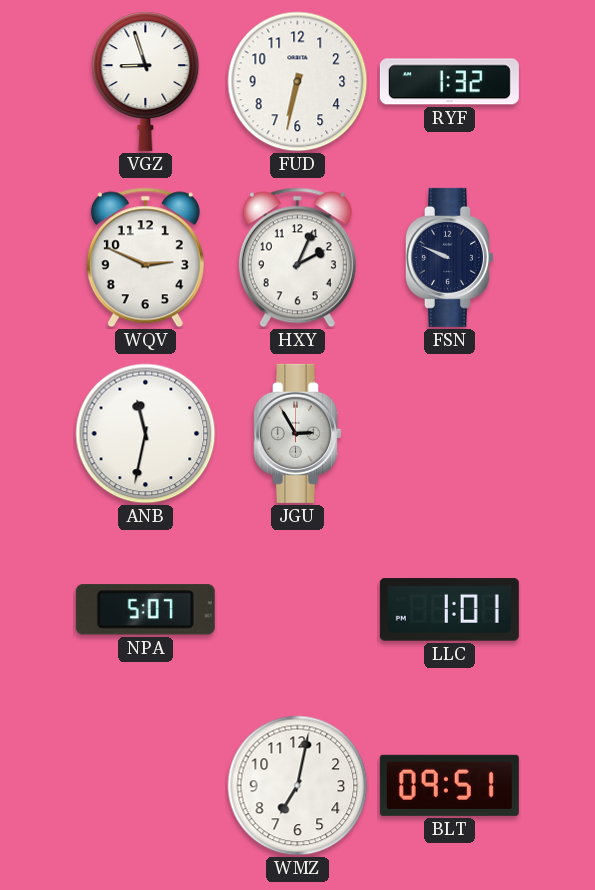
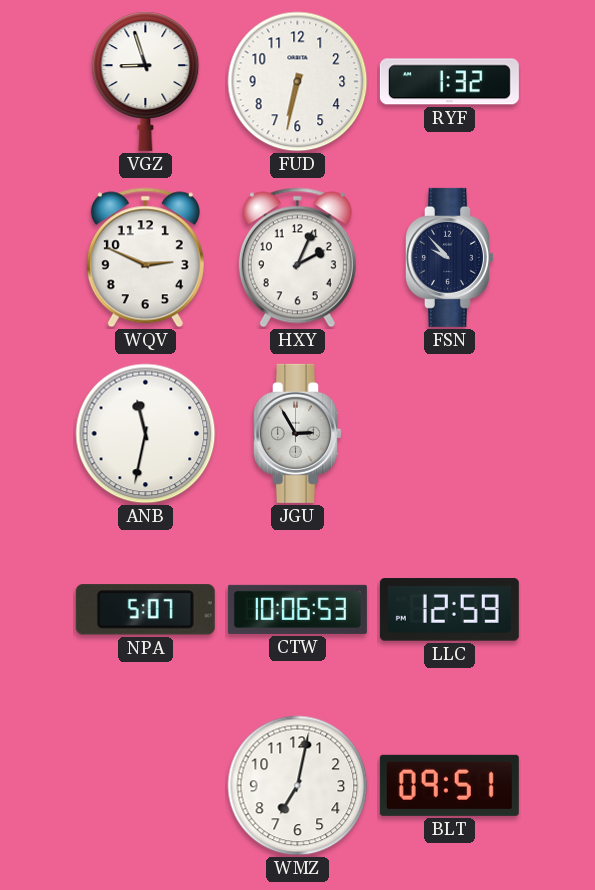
FSN: 9:49 -> 9:53 (449, 257)
CTW: none -> 10:06 (297, 609)
LLC: 1:01 -> 12:59 (449, 610)
